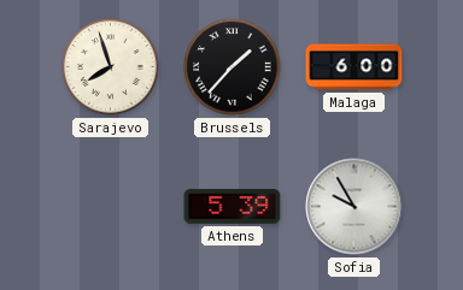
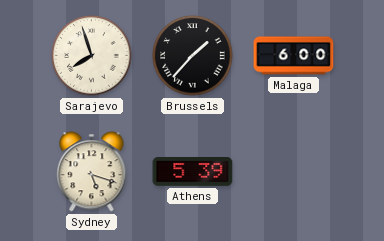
Sydney: none -> 5:18 (92, 172)
Sofia: 9:55 -> none (354, 207)
